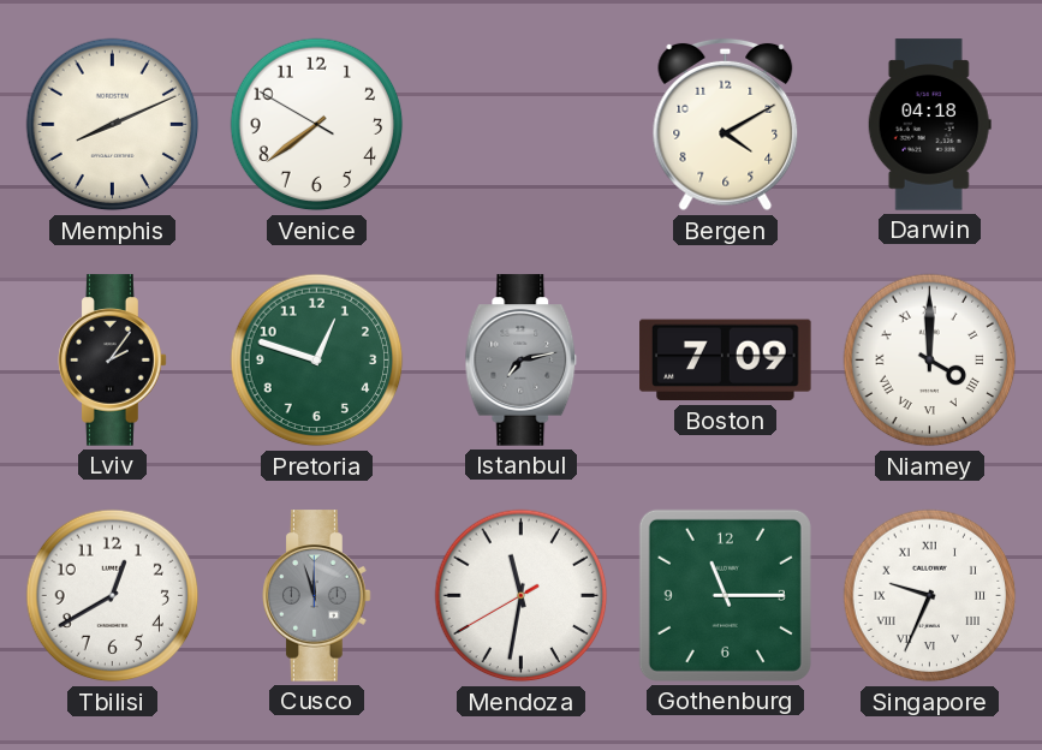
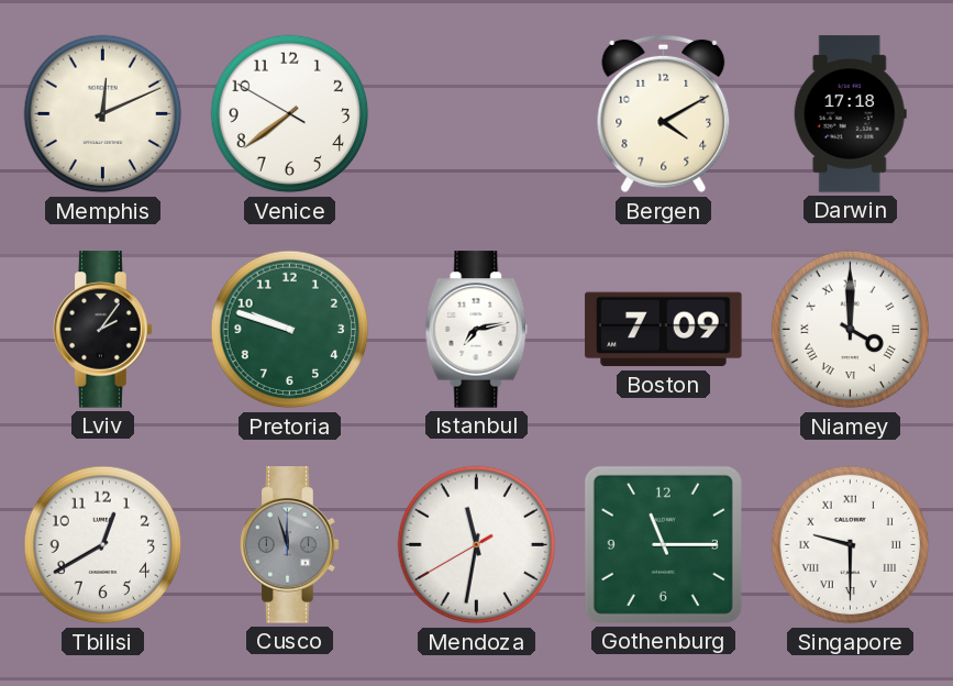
Memphis: 8:11 -> 12:11 (103, 114)
Darwin: 04:18 -> 17:18 (850, 114)
Pretoria: 12:48 -> 9:48 (290, 330)
Istanbul dial: grey -> white (477, 330)
Singapore: 9:34 -> 9:30 (851, 545)
